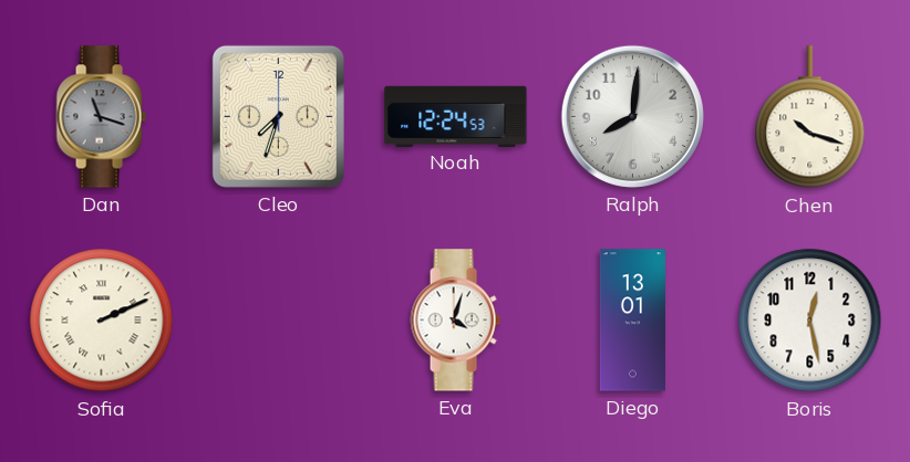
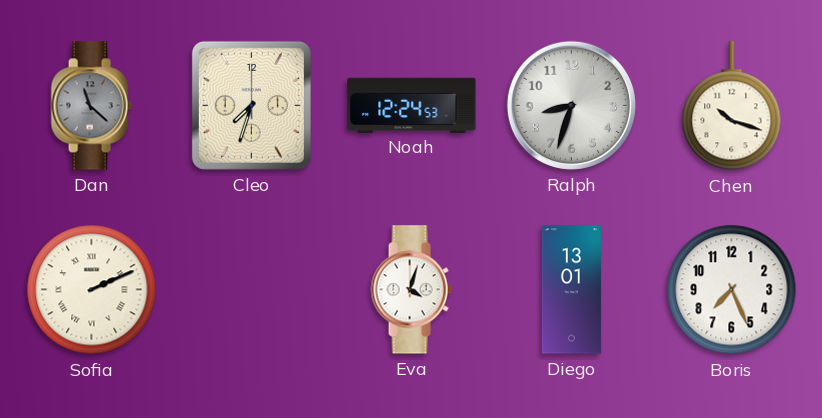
Dan: 11:18 -> 11:22 (91, 106)
Ralph: 8:01 -> 8:33 (571, 105)
Boris: 12:28 -> 7:26 (732, 290)
